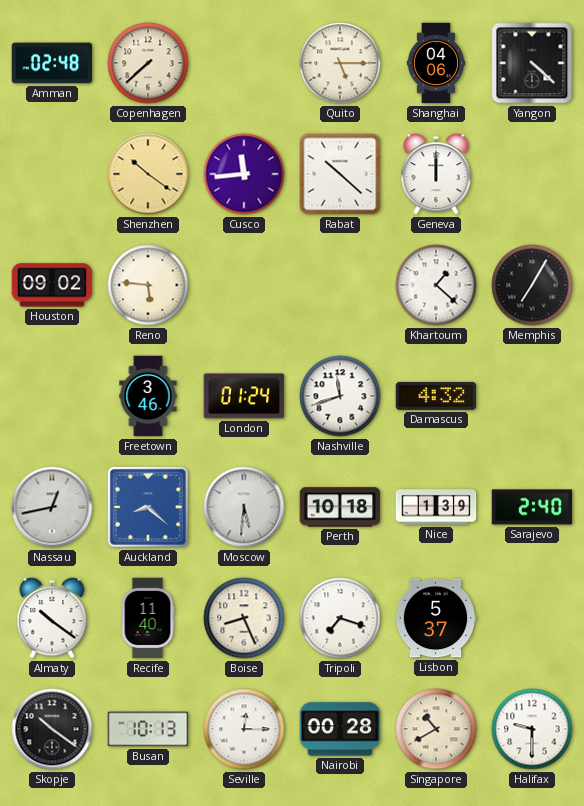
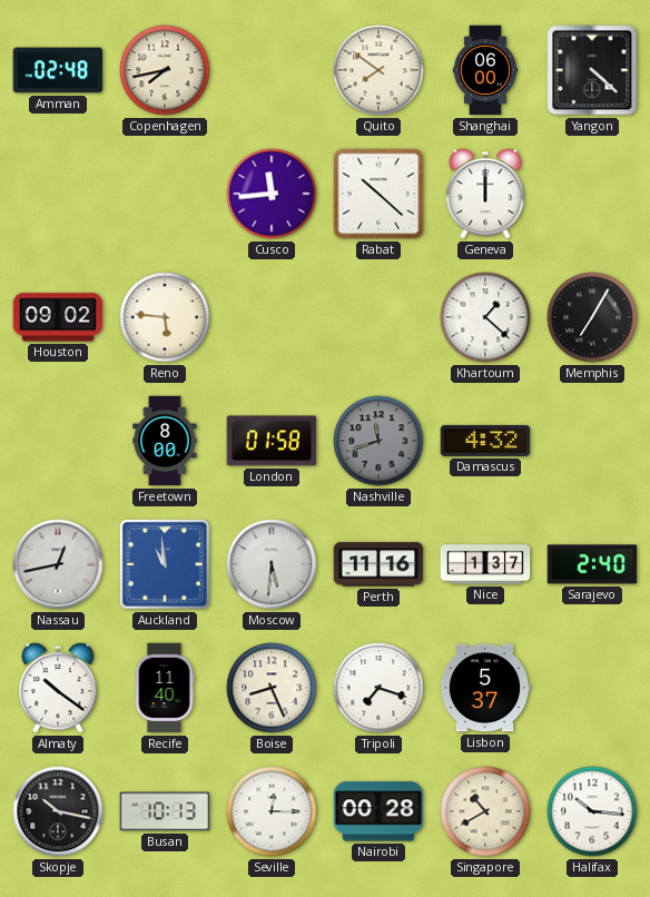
Copenhagen: 7:38 -> 7:43 (165, 70)
Quito: 5:15 -> 7:51 (378, 70)
Shanghai: 04:06 -> 06:00 (485, 70)
Shenzhen: 10:21 -> none (148, 174)
Freetown: 3:46 -> 8:00 (165, 441)
London: 01:24 -> 01:58 (272, 441)
Nashville dial: white -> grey (378, 441)
Auckland: 8:22 -> 10:59 (165, 564)
Perth: 10:18 -> 11:16 (378, 564)
Nice: 1:39 -> 1:37 (485, 564)
Skopje: 10:21 -> 10:17 (58, 811)
Halifax: 9:30 -> 10:16 (592, 811)
